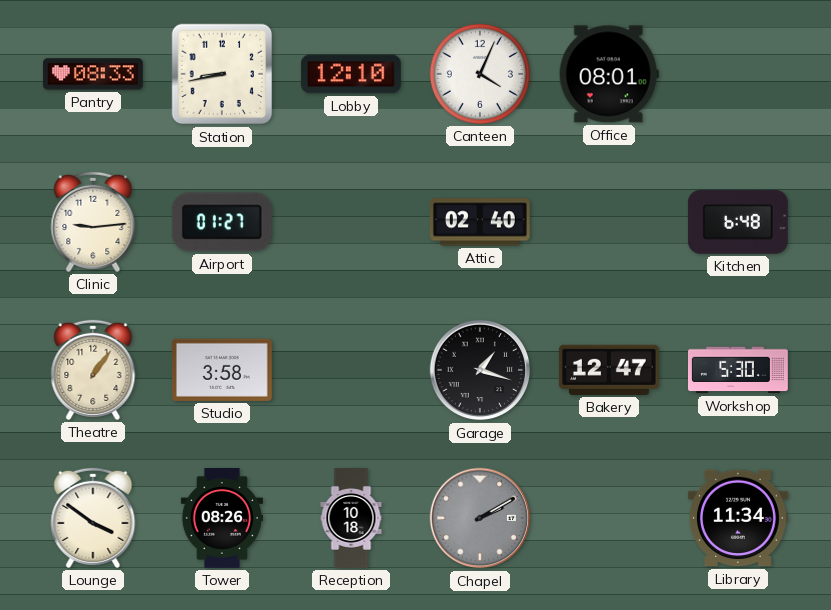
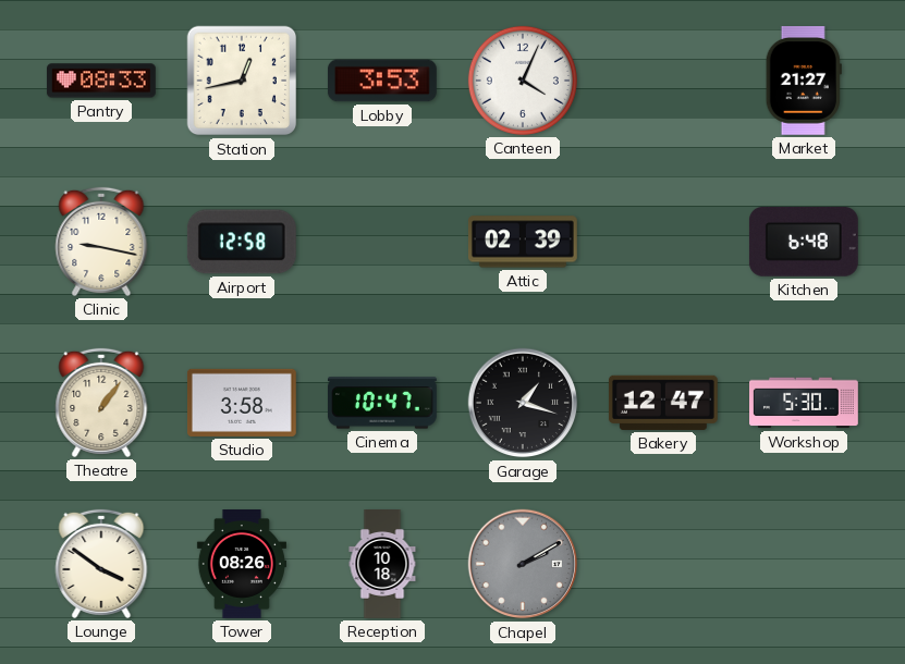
Station: 8:43 -> 12:43 (242, 81)
Lobby: 12:10 -> 3:53 (382, 81)
Office: 08:01 -> none (609, 74)
Market: none -> 21:27 (804, 81)
Clinic: 9:14 -> 9:17 (101, 242)
Airport: 01:27 -> 12:58 (242, 242)
Attic: 02:40 -> 02:39 (523, 242)
Cinema: none -> 10:47 (382, 403)
Library: 11:34 -> none (738, 518)
